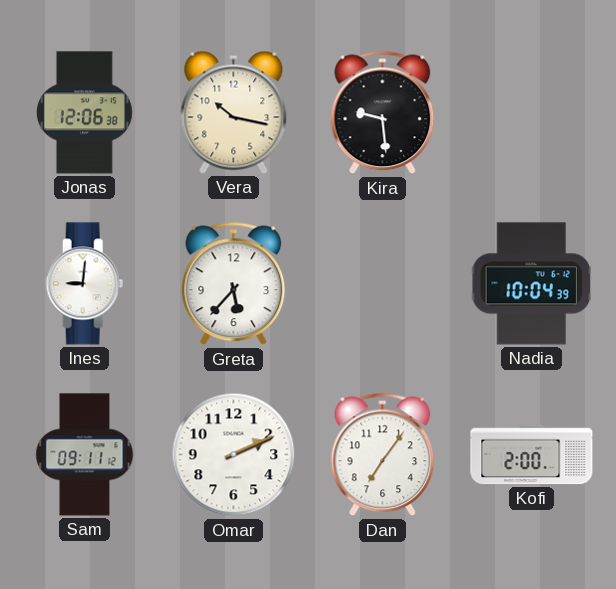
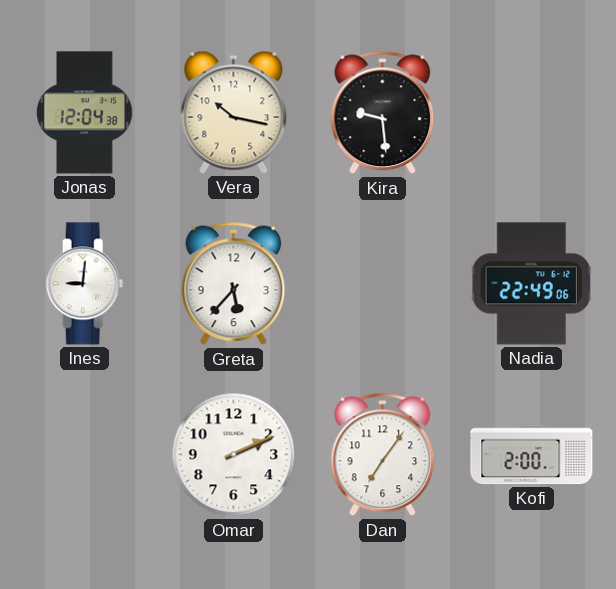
Jonas: 12:06 -> 12:04 (84, 113)
Nadia: 10:04 -> 22:49 (531, 284)
Sam: 09:11 -> none (85, 455)
